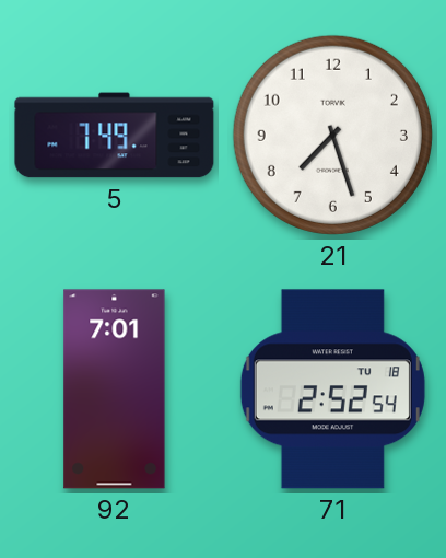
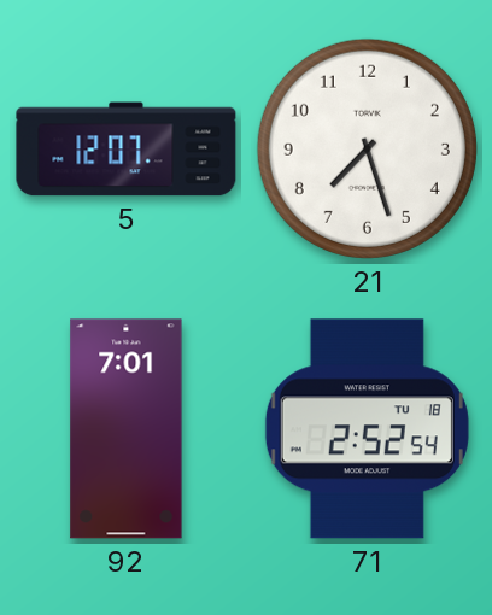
5: 7:49 -> 12:07 (127, 150)
